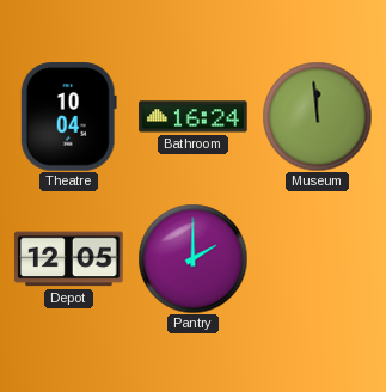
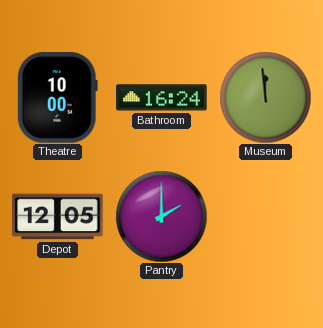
Theatre: 10:04 -> 10:00 (57, 98)
